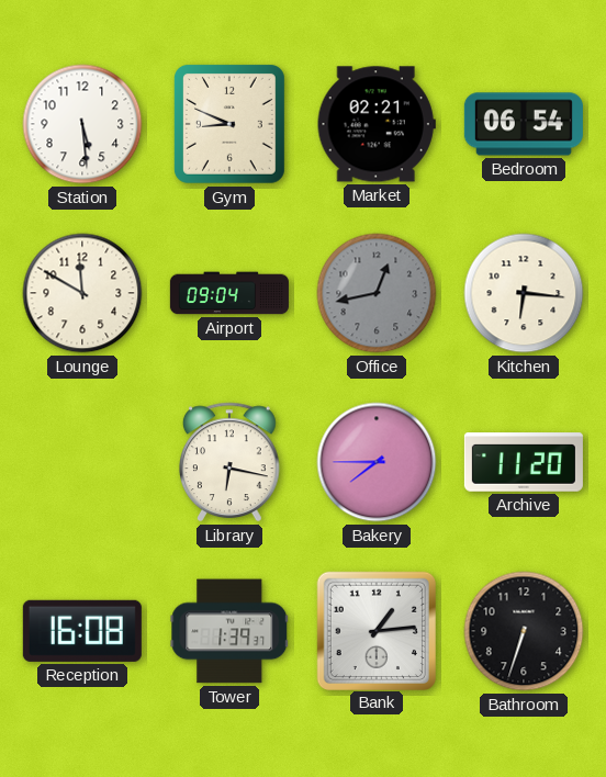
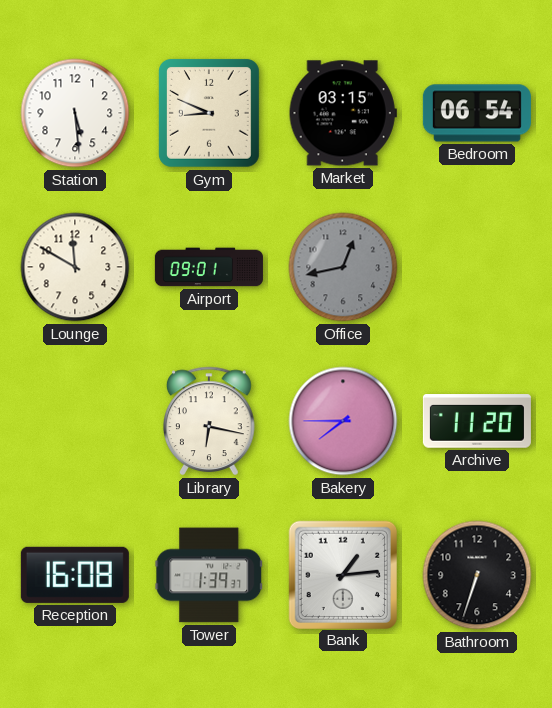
Market: 02:21 -> 03:15 (343, 113)
Airport: 09:04 -> 09:01 (209, 267)
Kitchen: 6:16 -> none (524, 293)
